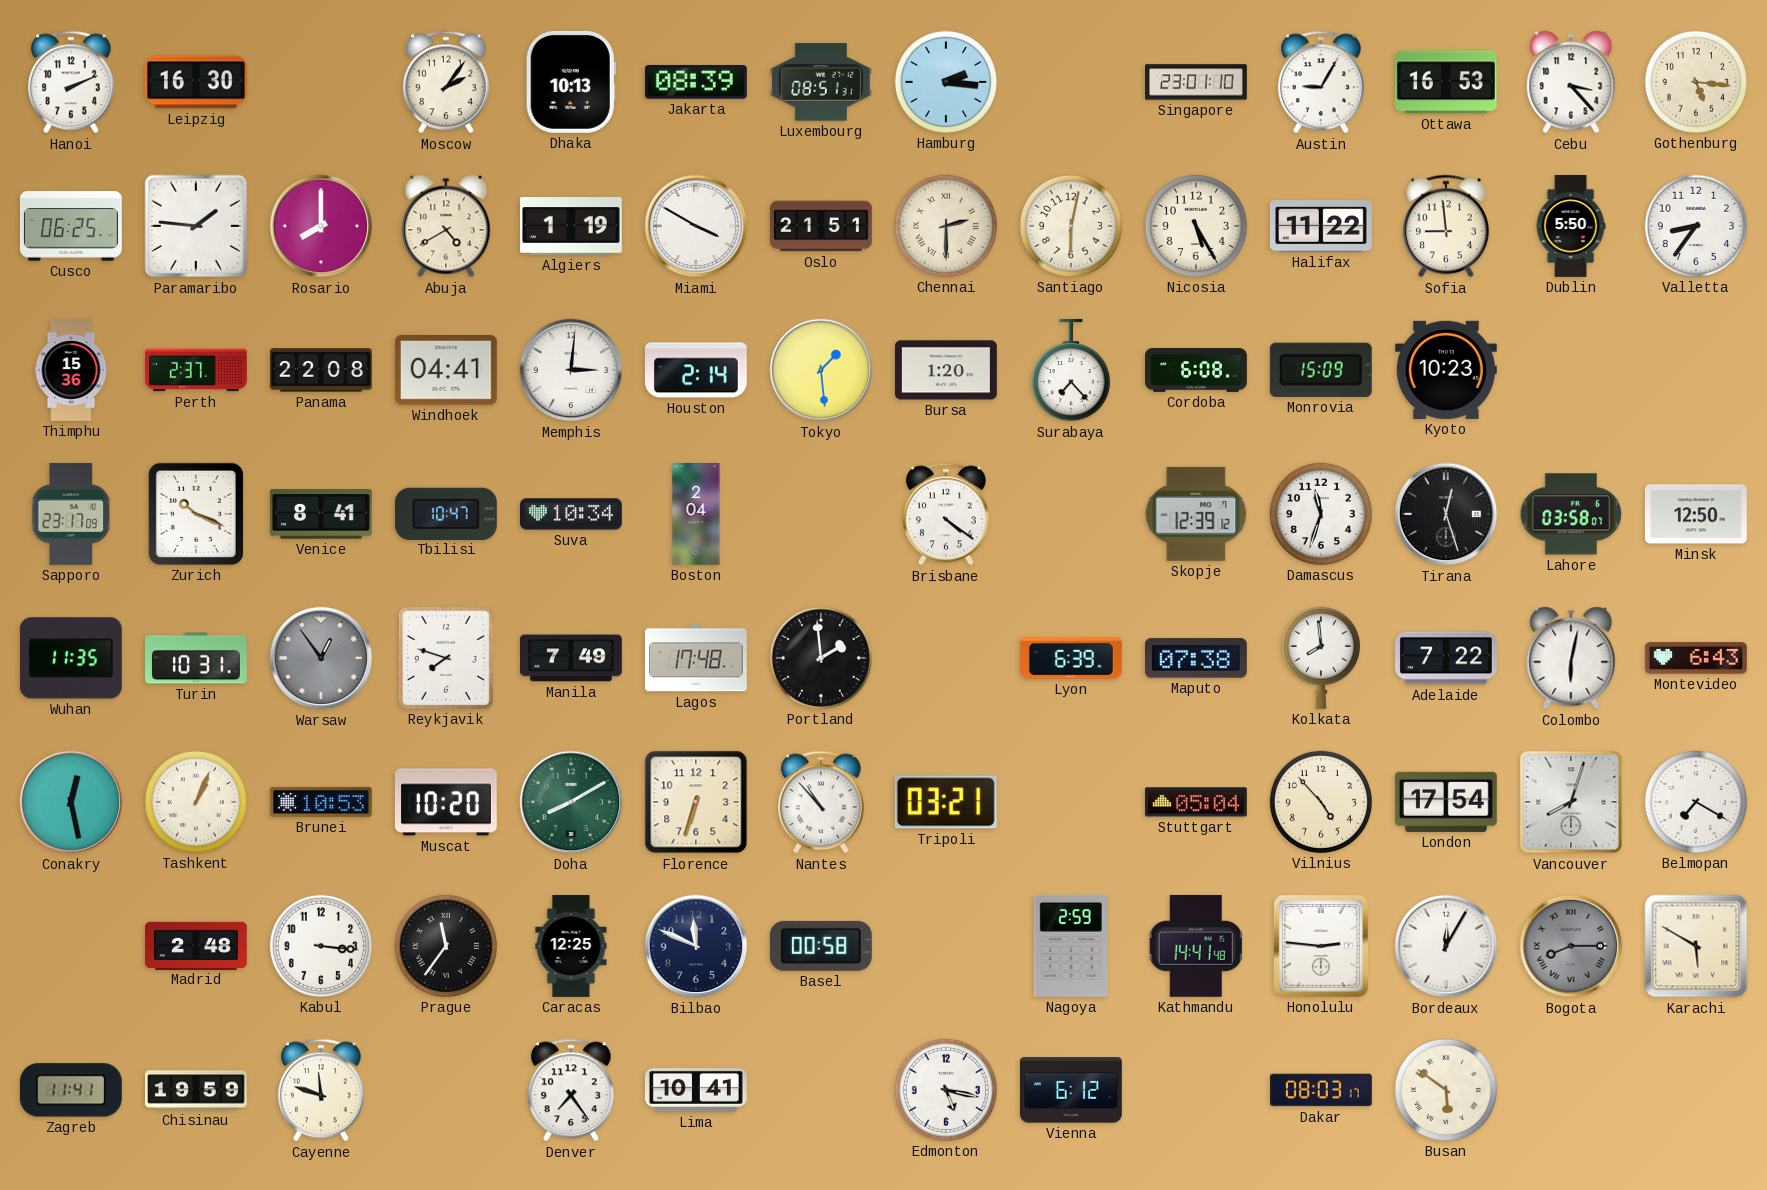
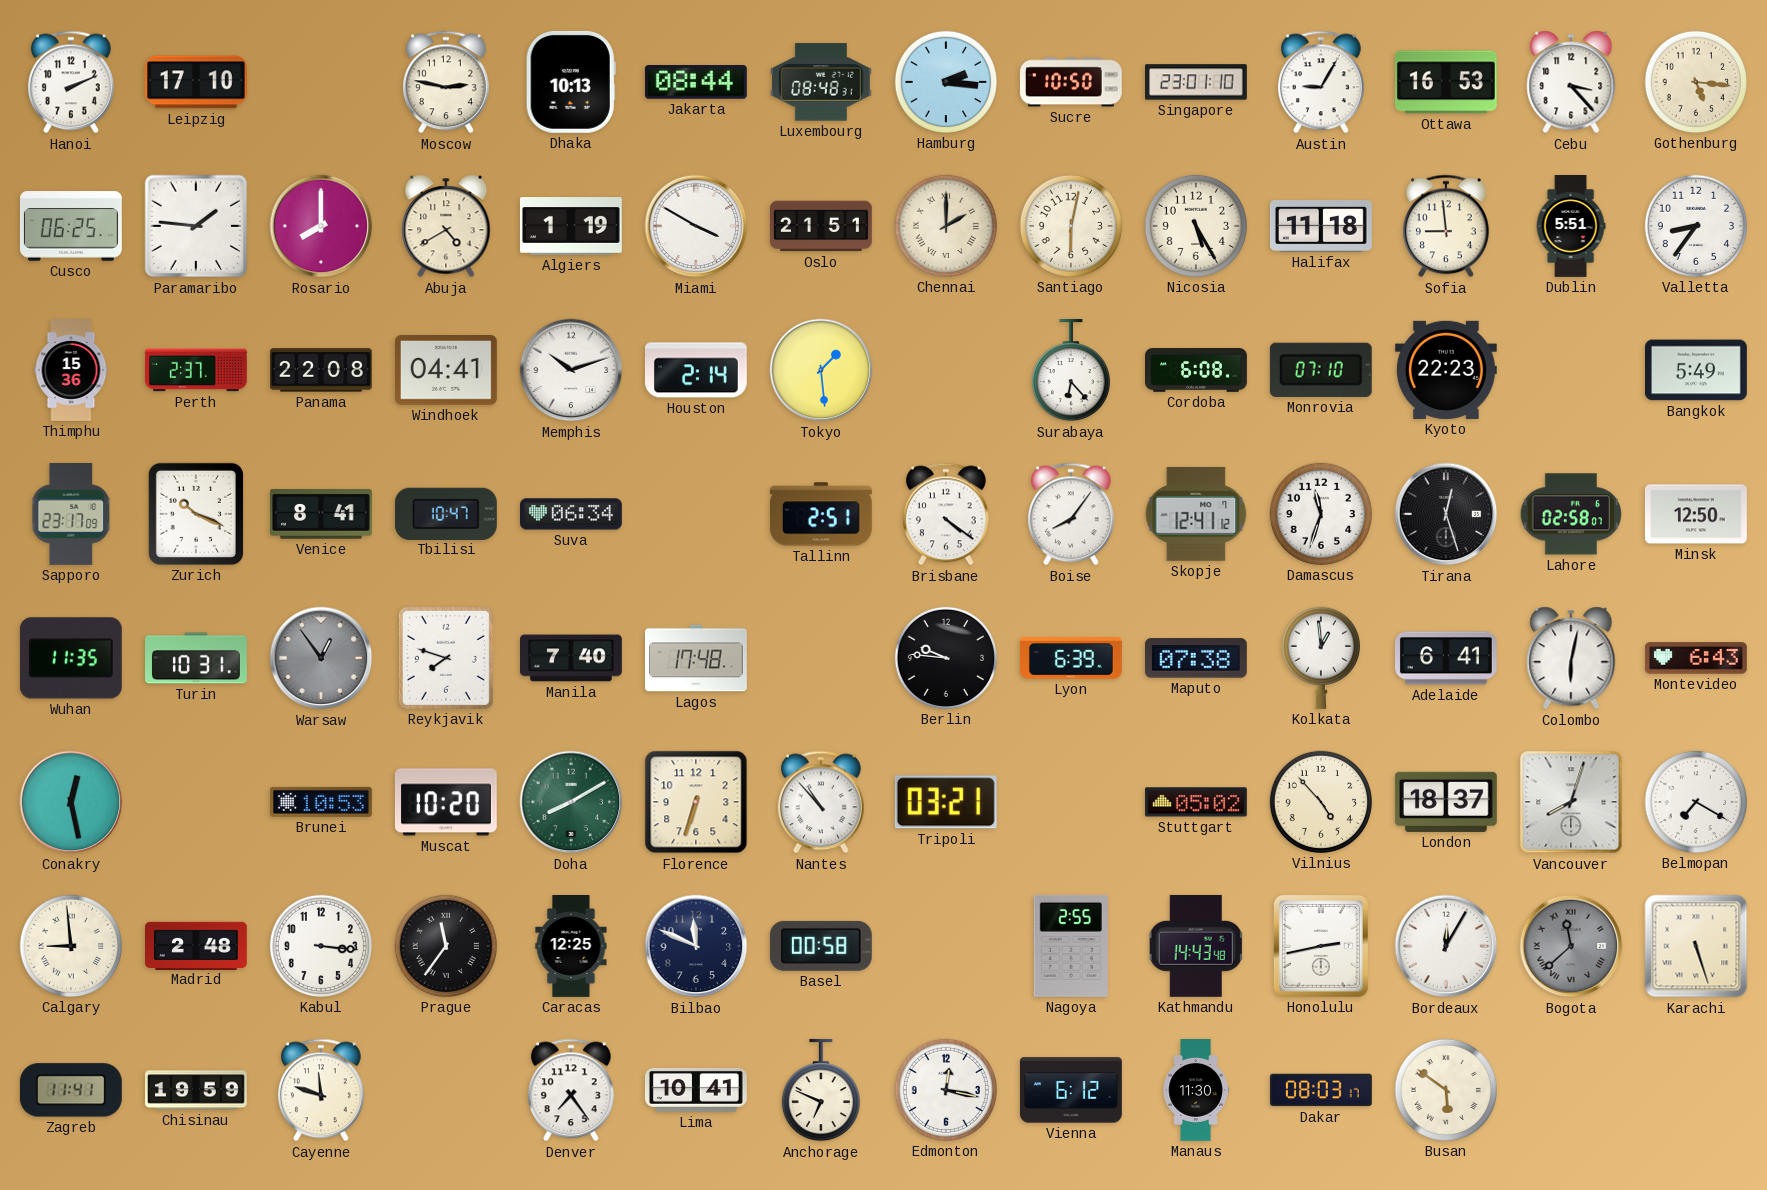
Leipzig: 16:30 -> 17:10 (196, 82)
Moscow: 2:06 -> 2:47 (446, 82)
Jakarta: 08:39 -> 08:44 (696, 82)
Luxembourg: 08:51 -> 08:48 (821, 82)
Sucre: none -> 10:50 (1071, 82)
Chennai: 2:30 -> 2:00 (946, 226)
Halifax: 11:22 -> 11:18 (1321, 226)
Dublin: 5:50 -> 5:51 (1571, 227)
Memphis: 3:01 -> 10:12 (571, 370)
Bursa: 1:20 -> none (946, 370)
Surabaya: 7:23 -> 6:23 (1071, 370)
Monrovia: 15:09 -> 07:10 (1321, 370)
Kyoto: 10:23 -> 22:23 (1446, 370)
Bangkok: none -> 5:49 (1696, 370)
Suva: 10:34 -> 06:34 (571, 514)
Boston: 2:04 -> none (696, 515)
Tallinn: none -> 2:51 (821, 514)
Boise: none -> 8:06 (1071, 514)
Skopje: 12:39 -> 12:41 (1196, 514)
Lahore: 03:58 -> 02:58 (1571, 514)
Manila: 7:49 -> 7:40 (572, 658)
Portland: 1:59 -> none (821, 658)
Berlin: none -> 9:46 (946, 658)
Kolkata: 7:59 -> 12:59 (1321, 658)
Adelaide: 7:22 -> 6:41 (1447, 658)
Tashkent: 1:04 -> none (196, 802)
Stuttgart: 05:04 -> 05:02 (1196, 802)
London: 17:54 -> 18:37 (1446, 802)
Calgary: none -> 8:59 (71, 946)
Nagoya: 2:59 -> 2:55 (1071, 946)
Kathmandu: 14:41 -> 14:43 (1196, 946)
Honolulu: 2:46 -> 2:43 (1321, 946)
Bogota: 8:15 -> 11:38 (1571, 946)
Karachi: 5:50 -> 5:27 (1696, 946)
Anchorage: none -> 6:49 (821, 1090)
Edmonton: 5:17 -> 12:17 (946, 1090)
Manaus: none -> 11:30 (1196, 1091)
